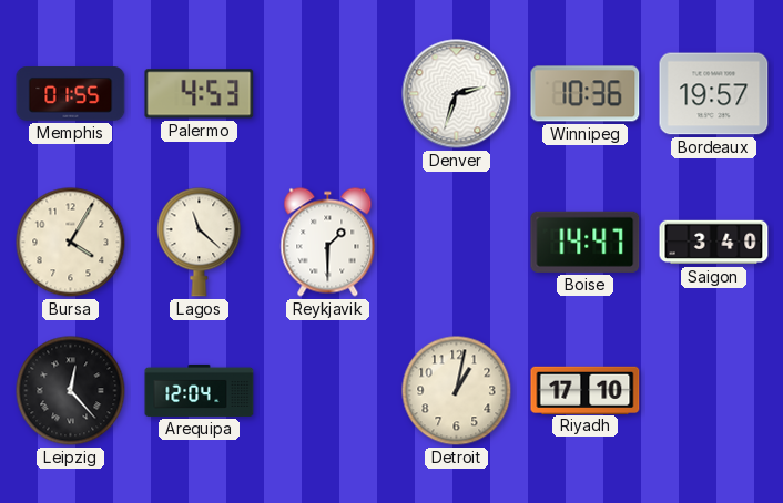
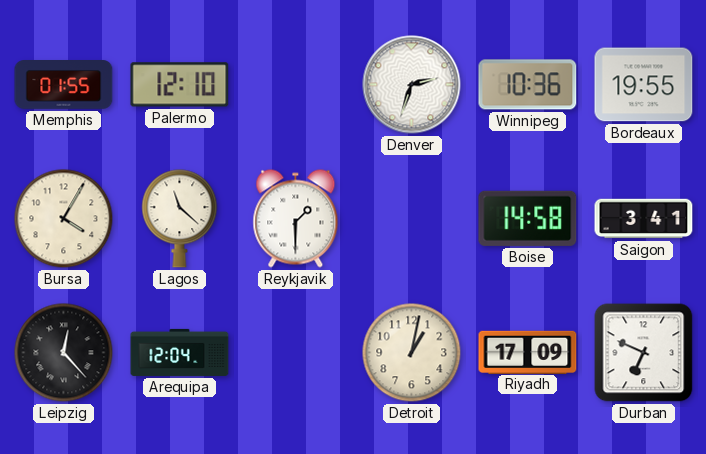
Palermo: 4:53 -> 12:10 (180, 85)
Bordeaux: 19:57 -> 19:55 (644, 85)
Boise: 14:47 -> 14:58 (528, 218)
Saigon: 3:40 -> 3:41 (644, 219)
Riyadh: 17:10 -> 17:09 (528, 352)
Durban: none -> 6:49 (644, 353)
